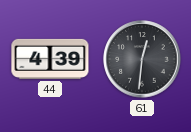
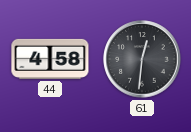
44: 4:39 -> 4:58 (50, 59)
